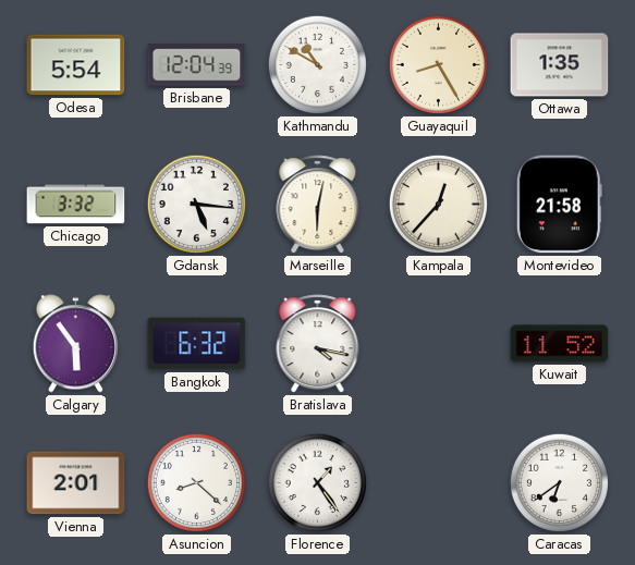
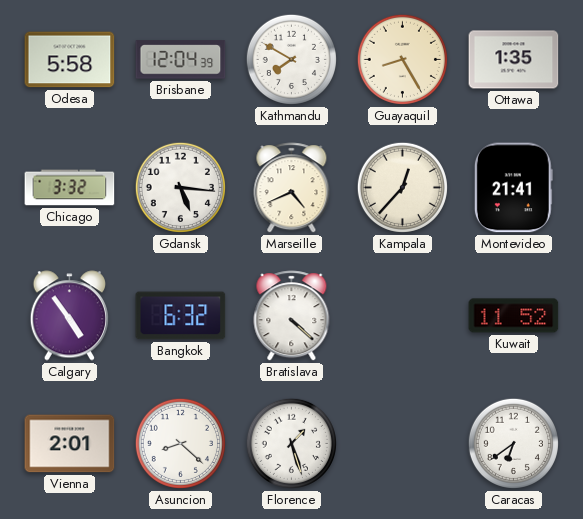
Odesa: 5:54 -> 5:58 (70, 60)
Kathmandu: 10:50 -> 7:50 (291, 59)
Marseille: 6:02 -> 4:41 (292, 188)
Montevideo: 21:58 -> 21:41 (513, 188)
Calgary: 5:54 -> 4:54 (69, 316)
Bratislava: 4:17 -> 4:22 (292, 316)
Florence: 1:24 -> 1:27 (291, 443)
